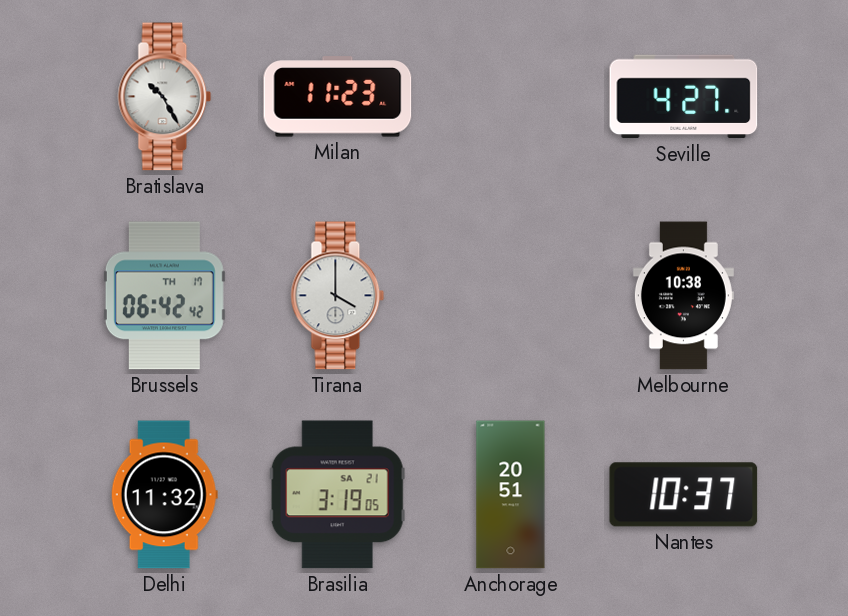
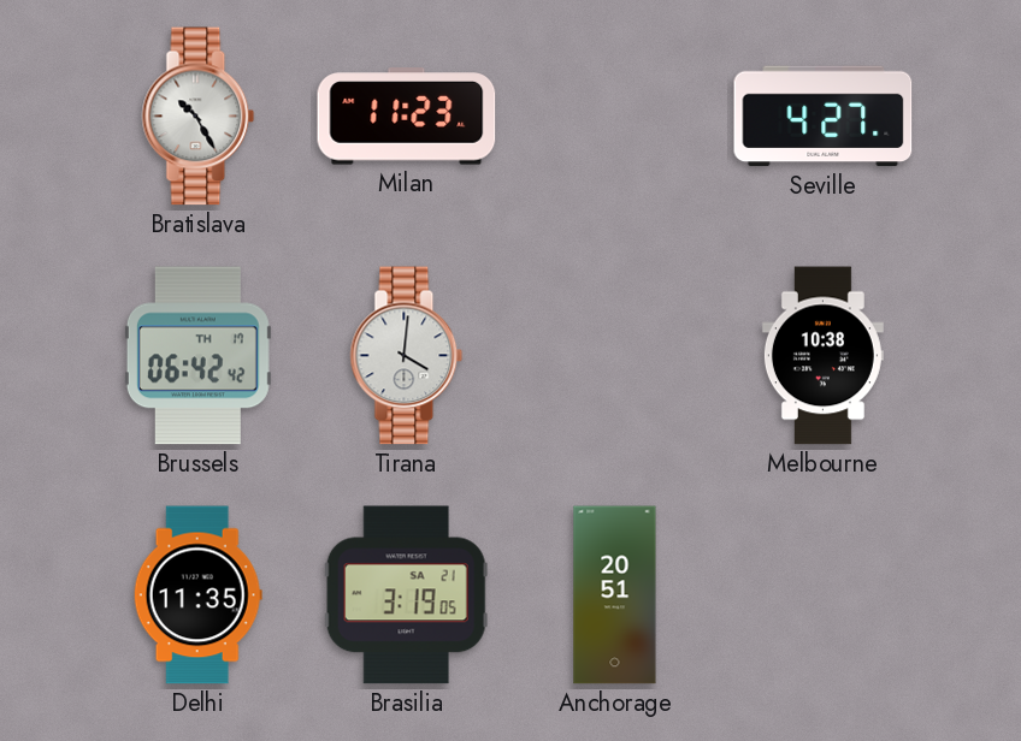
Tirana: 4:00 -> 4:01 (407, 356)
Delhi: 11:32 -> 11:35 (197, 595)
Nantes: 10:37 -> none (684, 495)
